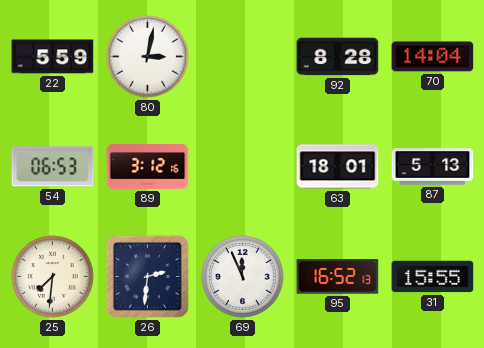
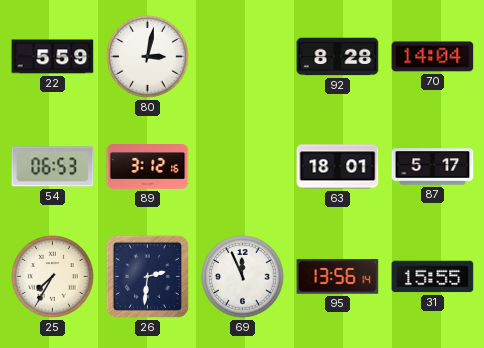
87: 5:13 -> 5:17 (433, 167)
25: 7:31 -> 7:35 (53, 277)
95: 16:52 -> 13:56 (338, 277)
